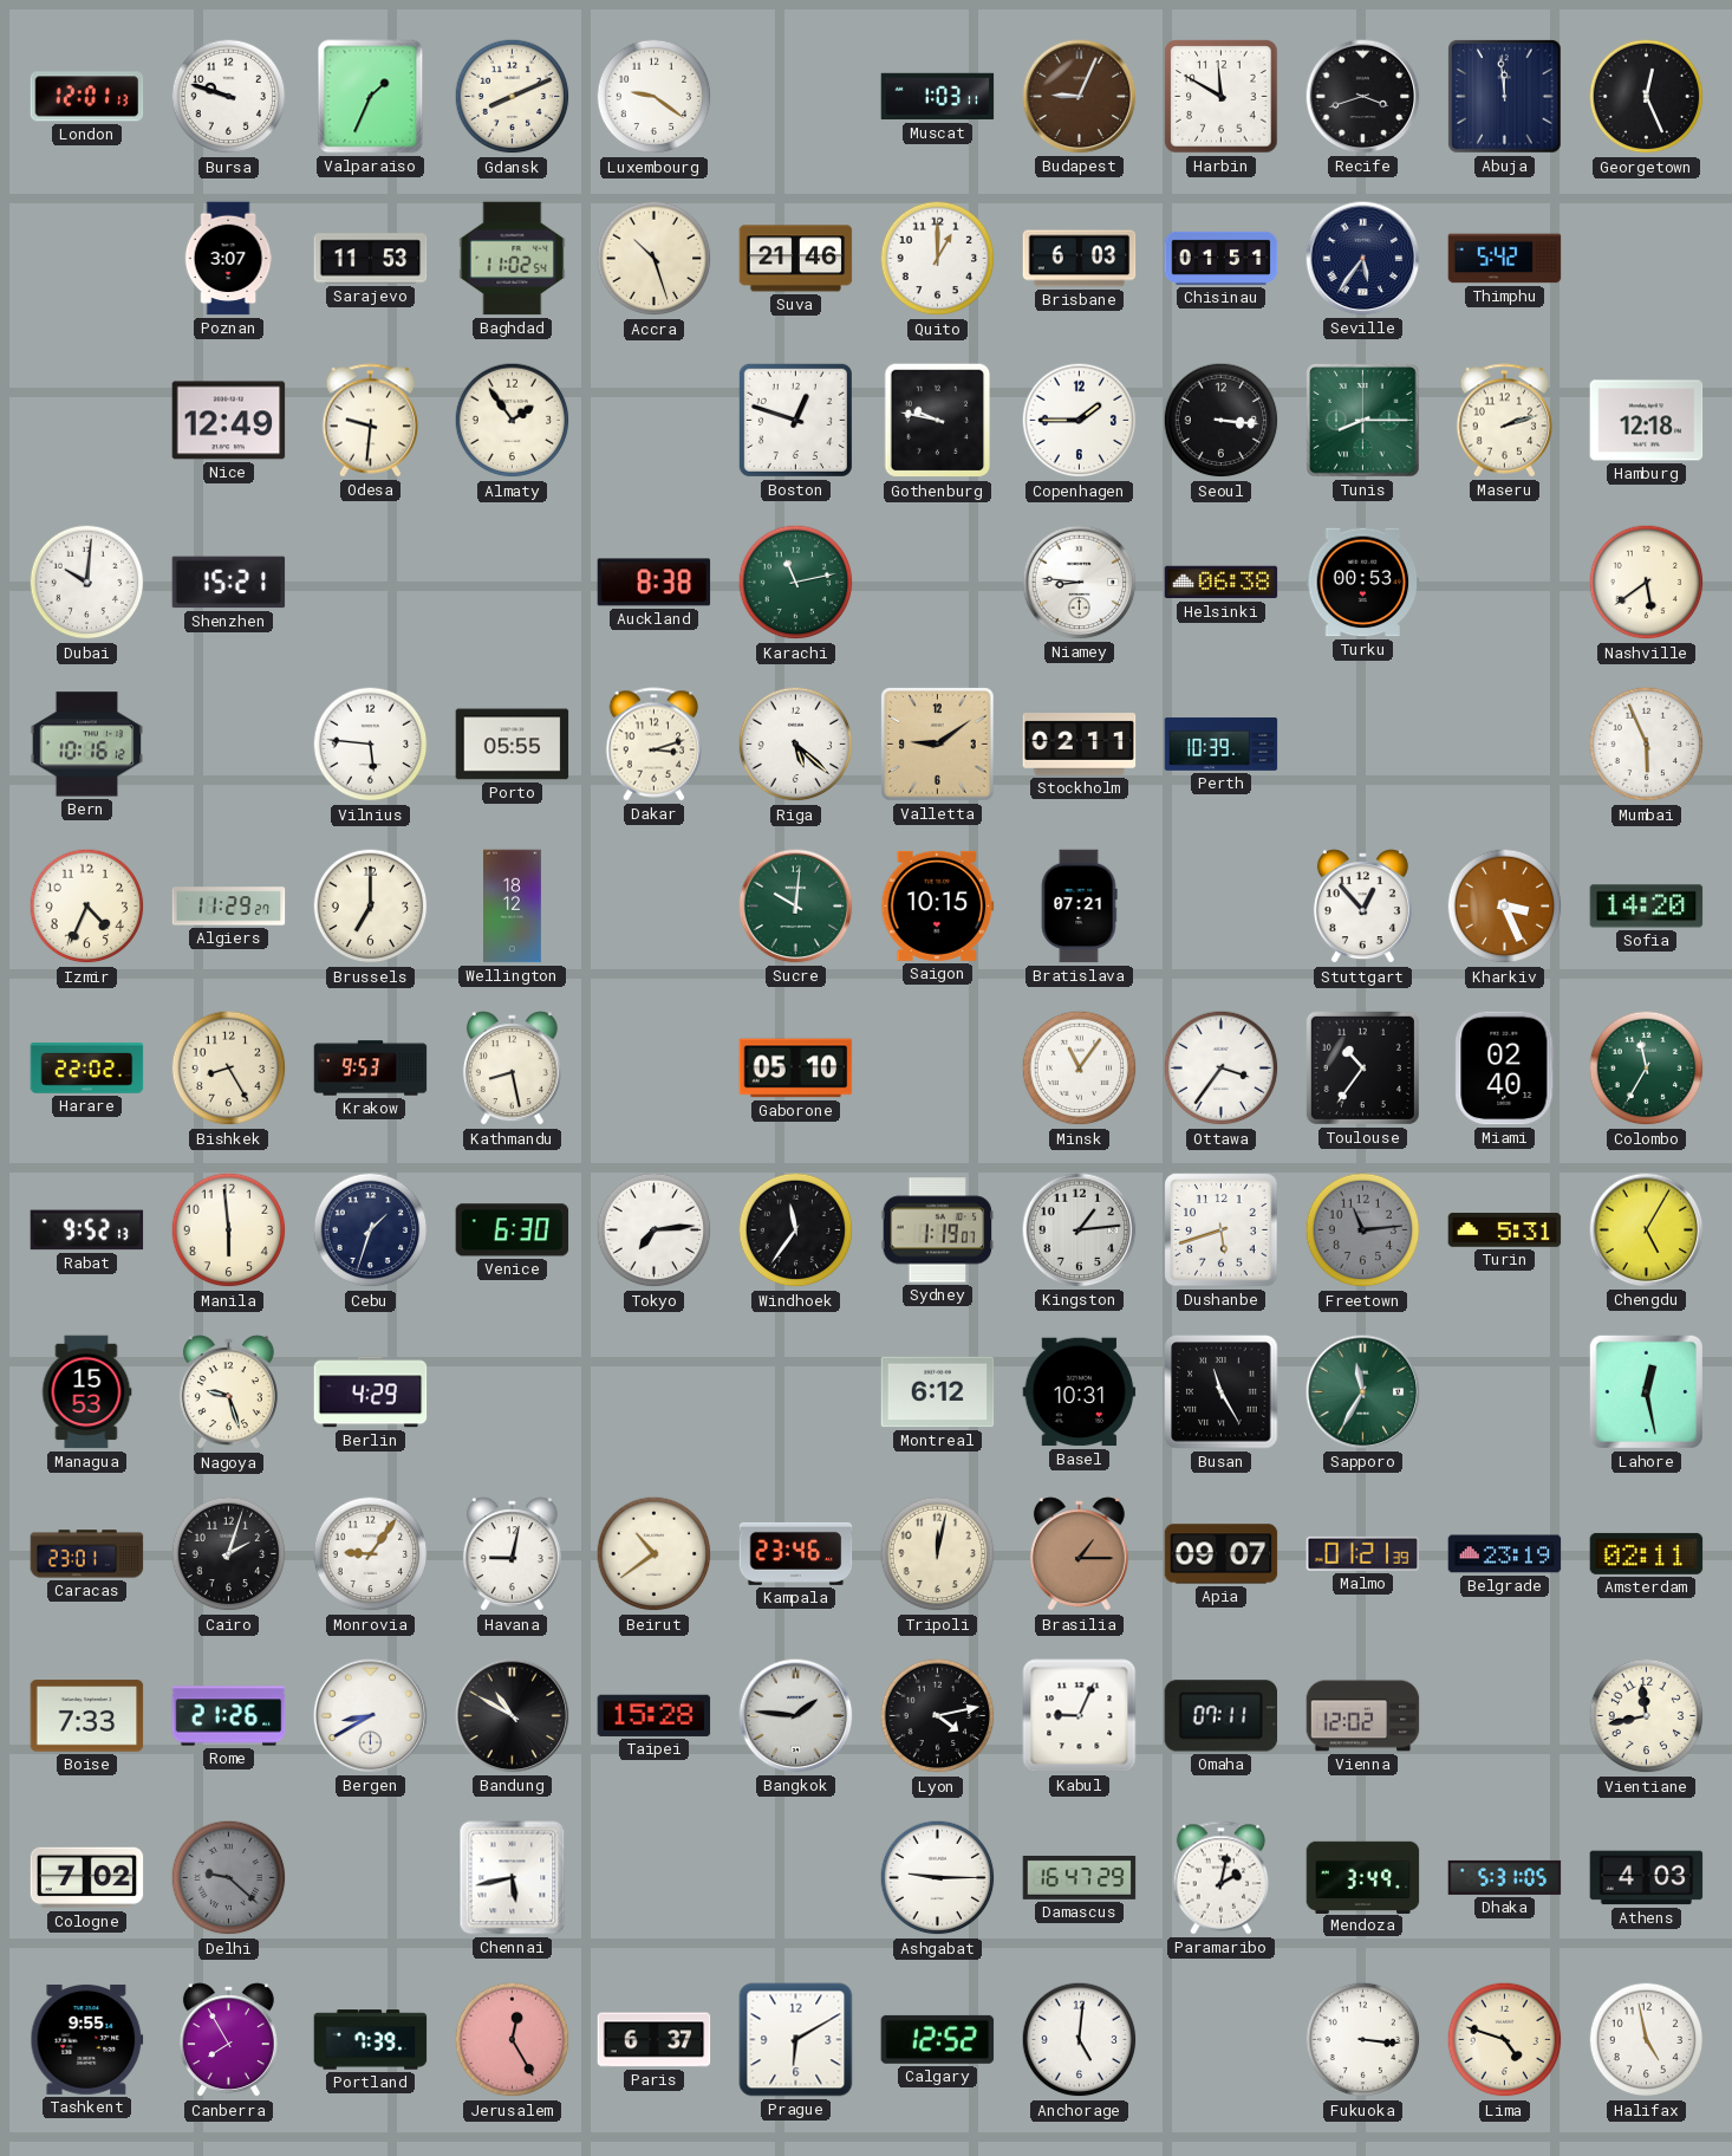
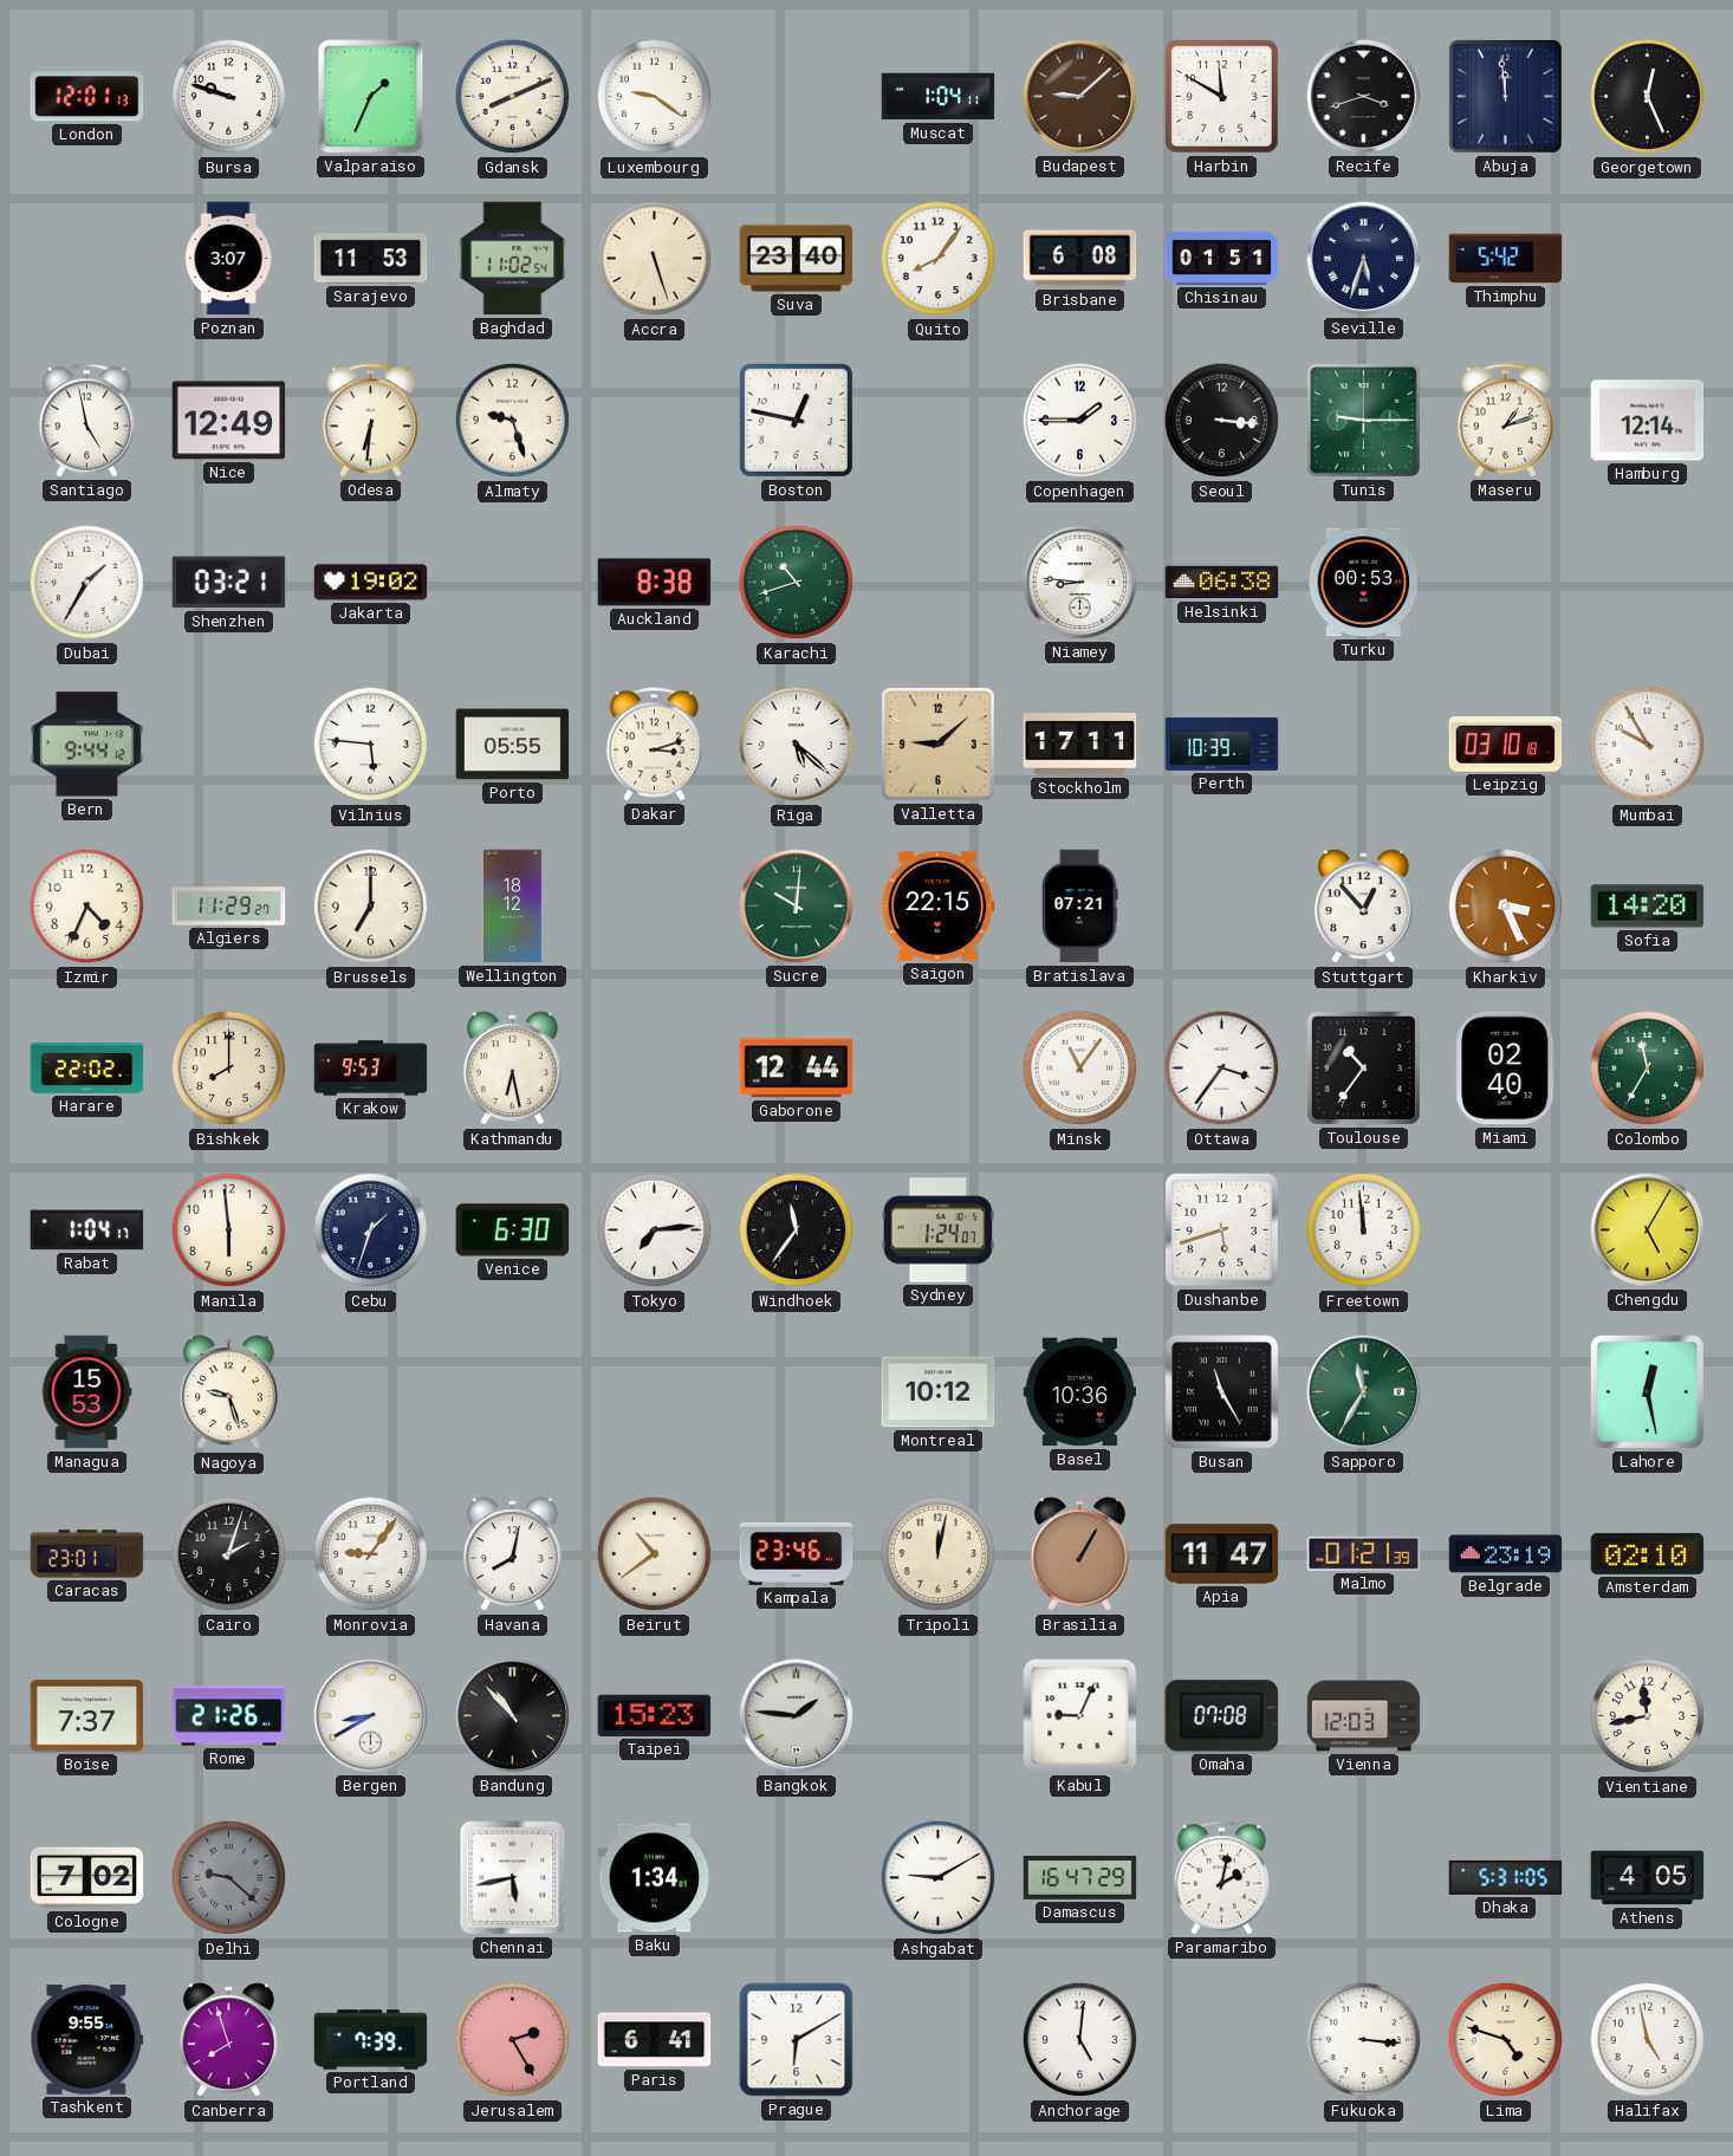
Muscat: 1:03 -> 1:04 (939, 97)
Budapest: 9:04 -> 9:08 (1080, 97)
Accra: 10:27 -> 5:27 (655, 259)
Suva: 21:46 -> 23:40 (797, 259)
Quito: 1:00 -> 8:06 (939, 259)
Brisbane: 6:03 -> 6:08 (1080, 259)
Seville: 5:36 -> 5:33 (1364, 259)
Santiago: none -> 4:58 (87, 421)
Odesa: 9:31 -> 6:31 (371, 421)
Almaty: 1:54 -> 9:27 (513, 421)
Boston: 12:48 -> 12:47 (796, 420)
Gothenburg: 9:47 -> none (938, 421)
Tunis: 8:15 -> 9:15 (1364, 421)
Maseru: 2:12 -> 1:12 (1506, 421)
Hamburg: 12:18 -> 12:14 (1648, 421)
Dubai: 10:01 -> 1:35 (87, 583)
Shenzhen: 15:21 -> 03:21 (229, 583)
Jakarta: none -> 19:02 (371, 583)
Karachi: 11:13 -> 10:42 (797, 583)
Nashville: 5:39 -> none (1647, 583)
Bern: 10:16 -> 9:44 (87, 745)
Valletta: 9:09 -> 9:08 (939, 745)
Stockholm: 02:11 -> 17:11 (1080, 745)
Leipzig: none -> 03:10 (1506, 745)
Mumbai: 5:56 -> 9:55 (1648, 745)
Saigon: 10:15 -> 22:15 (939, 905)
Bishkek: 8:25 -> 8:00 (229, 1069)
Kathmandu: 8:28 -> 6:28 (512, 1069)
Gaborone: 05:10 -> 12:44 (797, 1069)
Rabat: 9:52 -> 1:04 (87, 1230)
Sydney: 1:19 -> 1:24 (939, 1230)
Kingston: 1:14 -> none (1080, 1230)
Freetown: 11:14 -> 11:59 (1364, 1230)
Freetown dial: grey -> white (1364, 1230)
Turin: 5:31 -> none (1505, 1230)
Berlin: 4:29 -> none (371, 1392)
Montreal: 6:12 -> 10:12 (939, 1392)
Basel: 10:31 -> 10:36 (1080, 1392)
Havana: 9:02 -> 8:02 (512, 1554)
Brasilia: 1:15 -> 1:05 (1079, 1554)
Apia: 09:07 -> 11:47 (1222, 1554)
Amsterdam: 02:11 -> 02:10 (1648, 1553)
Boise: 7:33 -> 7:37 (87, 1716)
Bandung: 10:50 -> 10:53 (513, 1716)
Taipei: 15:28 -> 15:23 (655, 1715)
Lyon: 4:13 -> none (938, 1716)
Omaha: 07:11 -> 07:08 (1222, 1716)
Vienna: 12:02 -> 12:03 (1364, 1716)
Baku: none -> 1:34 (655, 1878)
Ashgabat: 9:15 -> 9:10 (939, 1878)
Mendoza: 3:49 -> none (1363, 1877)
Athens: 4:03 -> 4:05 (1648, 1878)
Canberra: 7:55 -> 7:57 (228, 2040)
Jerusalem: 12:25 -> 2:25 (513, 2040)
Paris: 6:37 -> 6:41 (655, 2040)
Calgary: 12:52 -> none (938, 2039)
